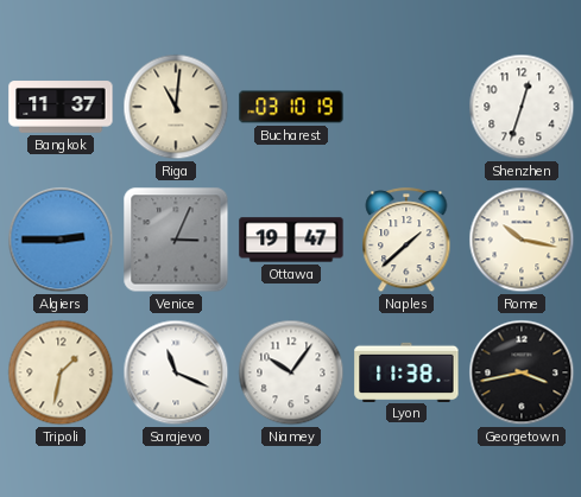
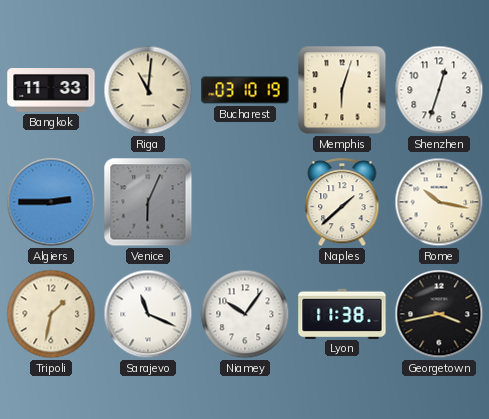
Bangkok: 11:37 -> 11:33 (51, 90)
Memphis: none -> 6:03 (342, 90)
Venice: 3:04 -> 6:04 (148, 202)
Ottawa: 19:47 -> none (291, 240)
